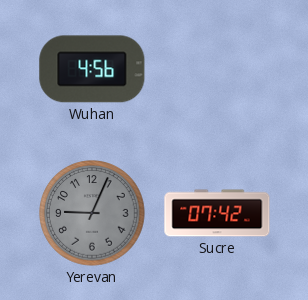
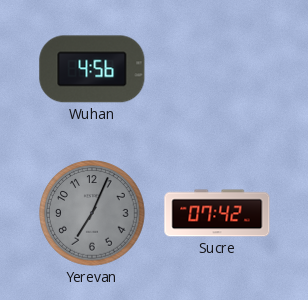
Yerevan: 9:04 -> 7:04 (92, 213)
